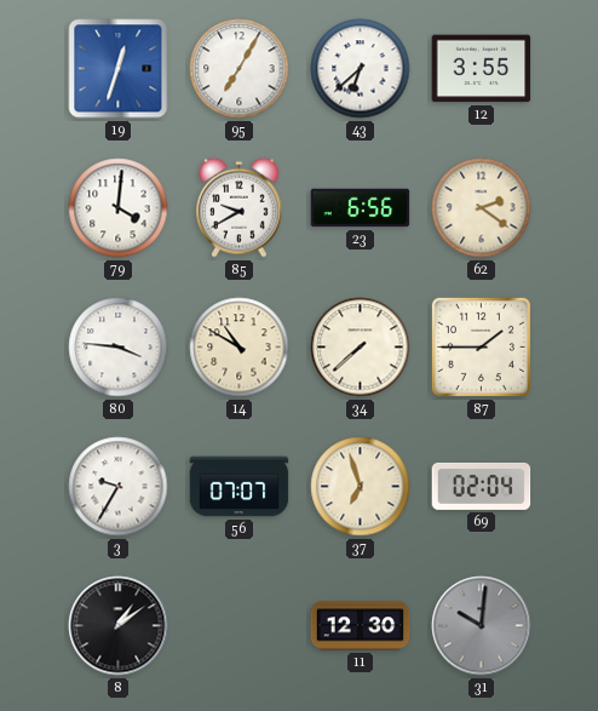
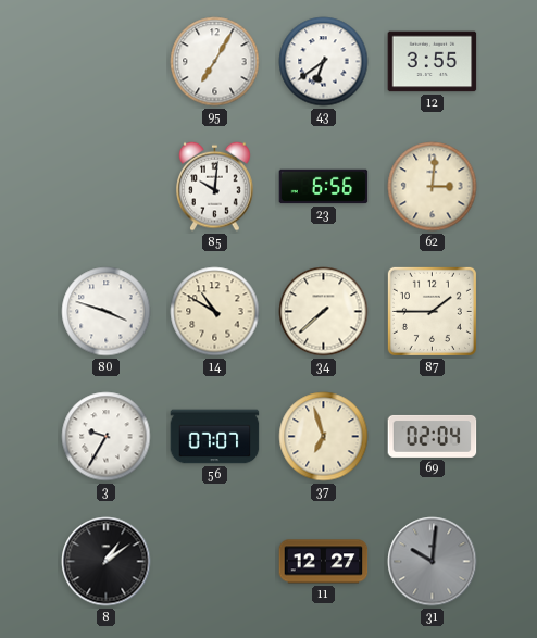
19: 12:33 -> none (119, 69)
43: 6:38 -> 6:39 (324, 62)
79: 4:01 -> none (119, 208)
85: 9:40 -> 10:01 (215, 186)
62: 2:21 -> 3:01 (433, 187)
80: 3:46 -> 3:48 (107, 312)
11: 12:30 -> 12:27 (324, 562)
